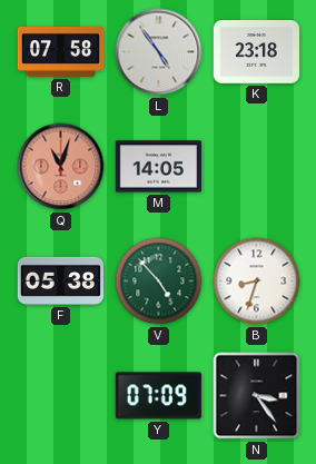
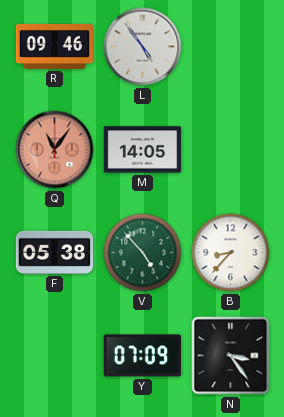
R: 07:58 -> 09:46 (55, 46)
K: 23:18 -> none (256, 52)
Q: 11:03 -> 11:06 (55, 150)
B: 8:33 -> 8:37 (231, 253)
